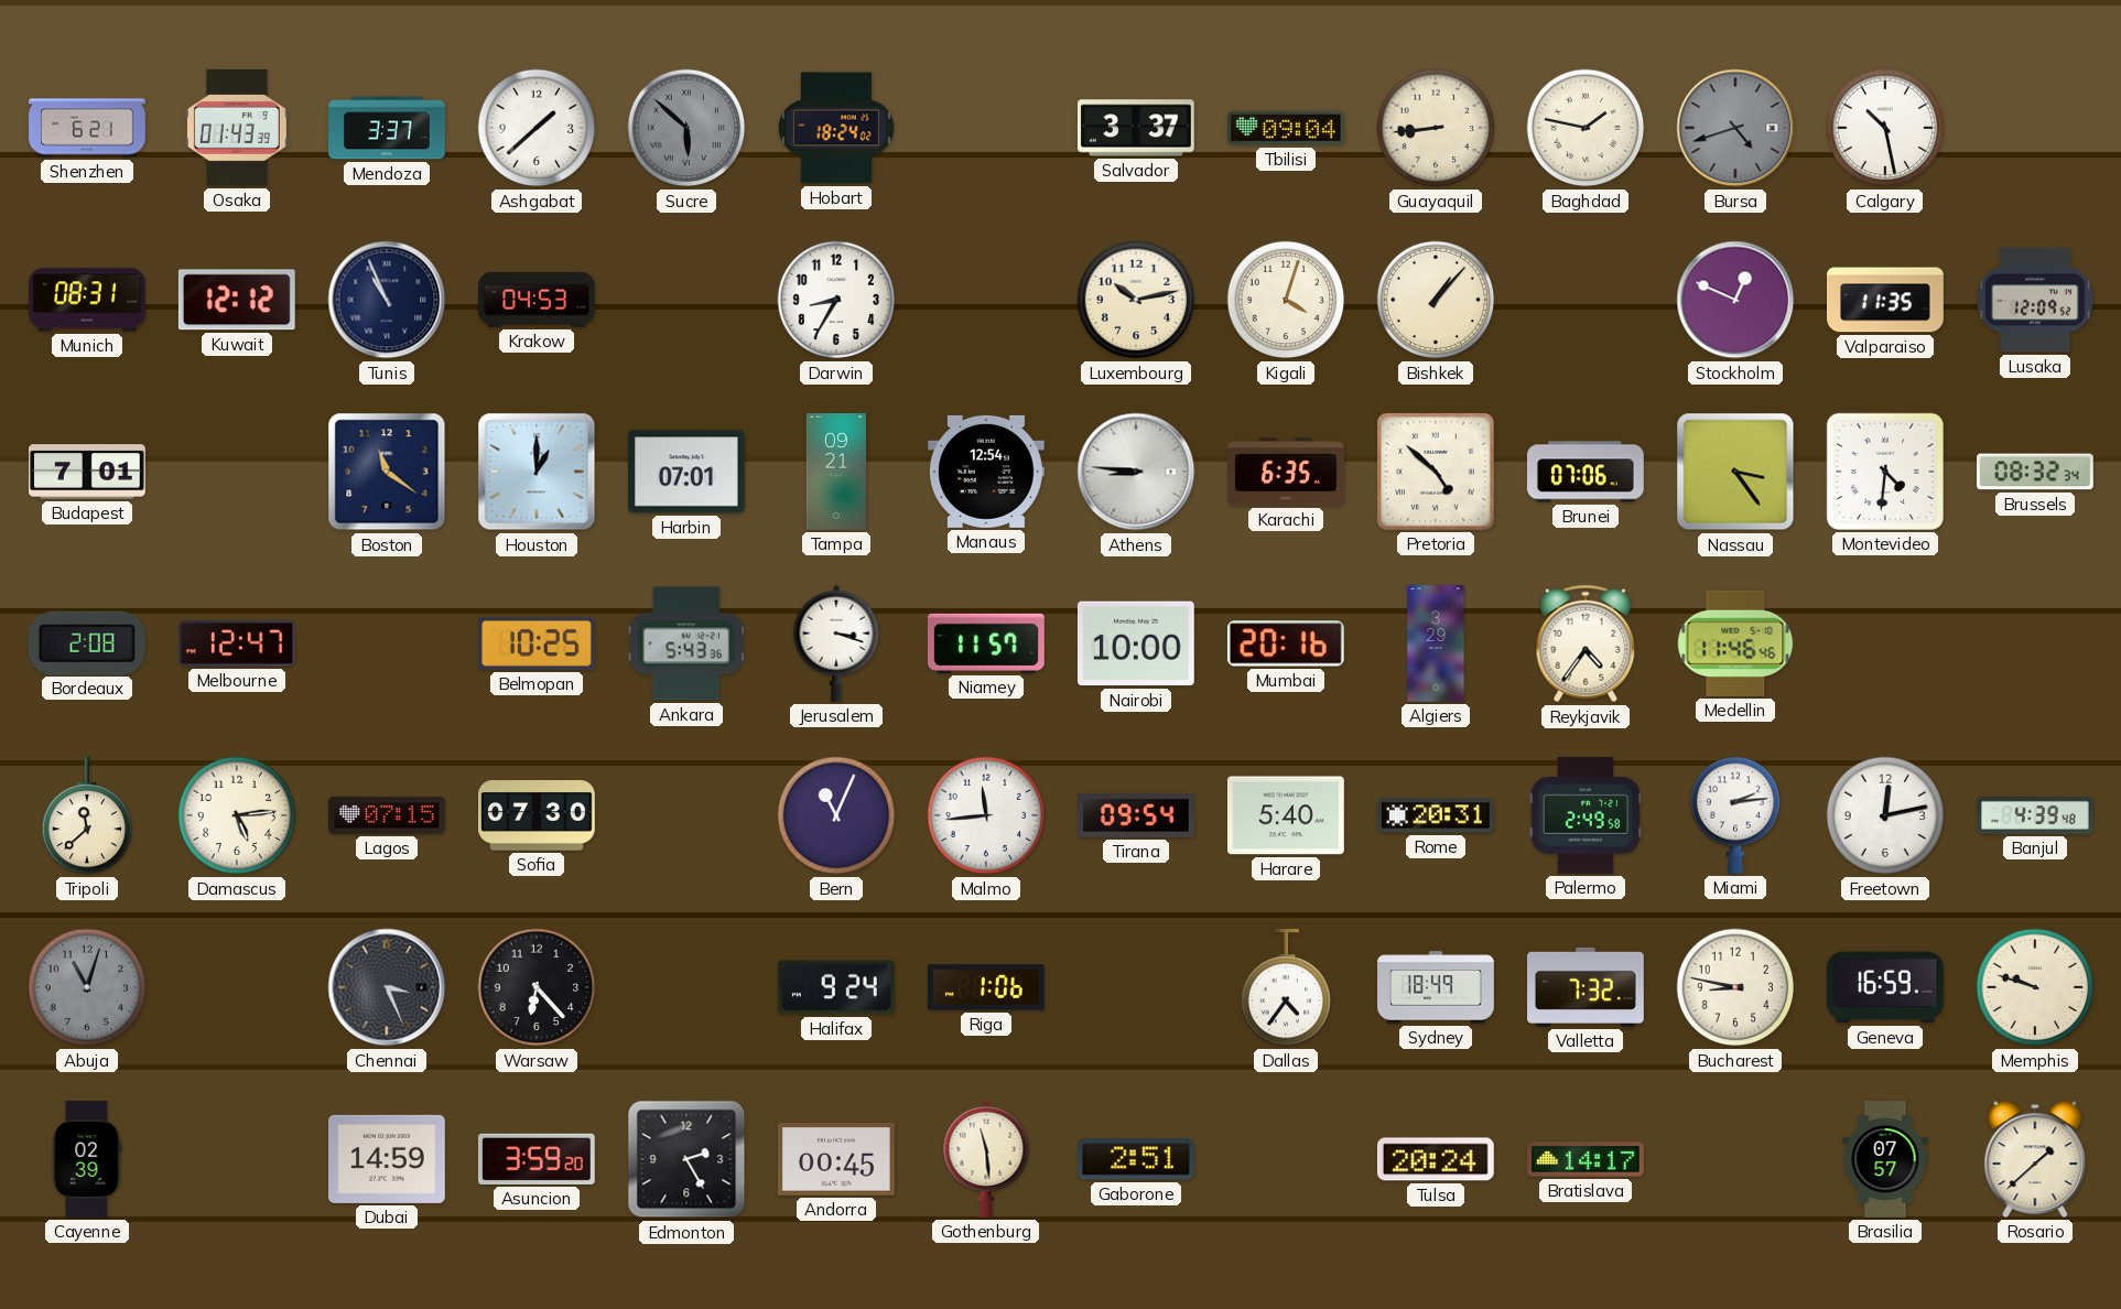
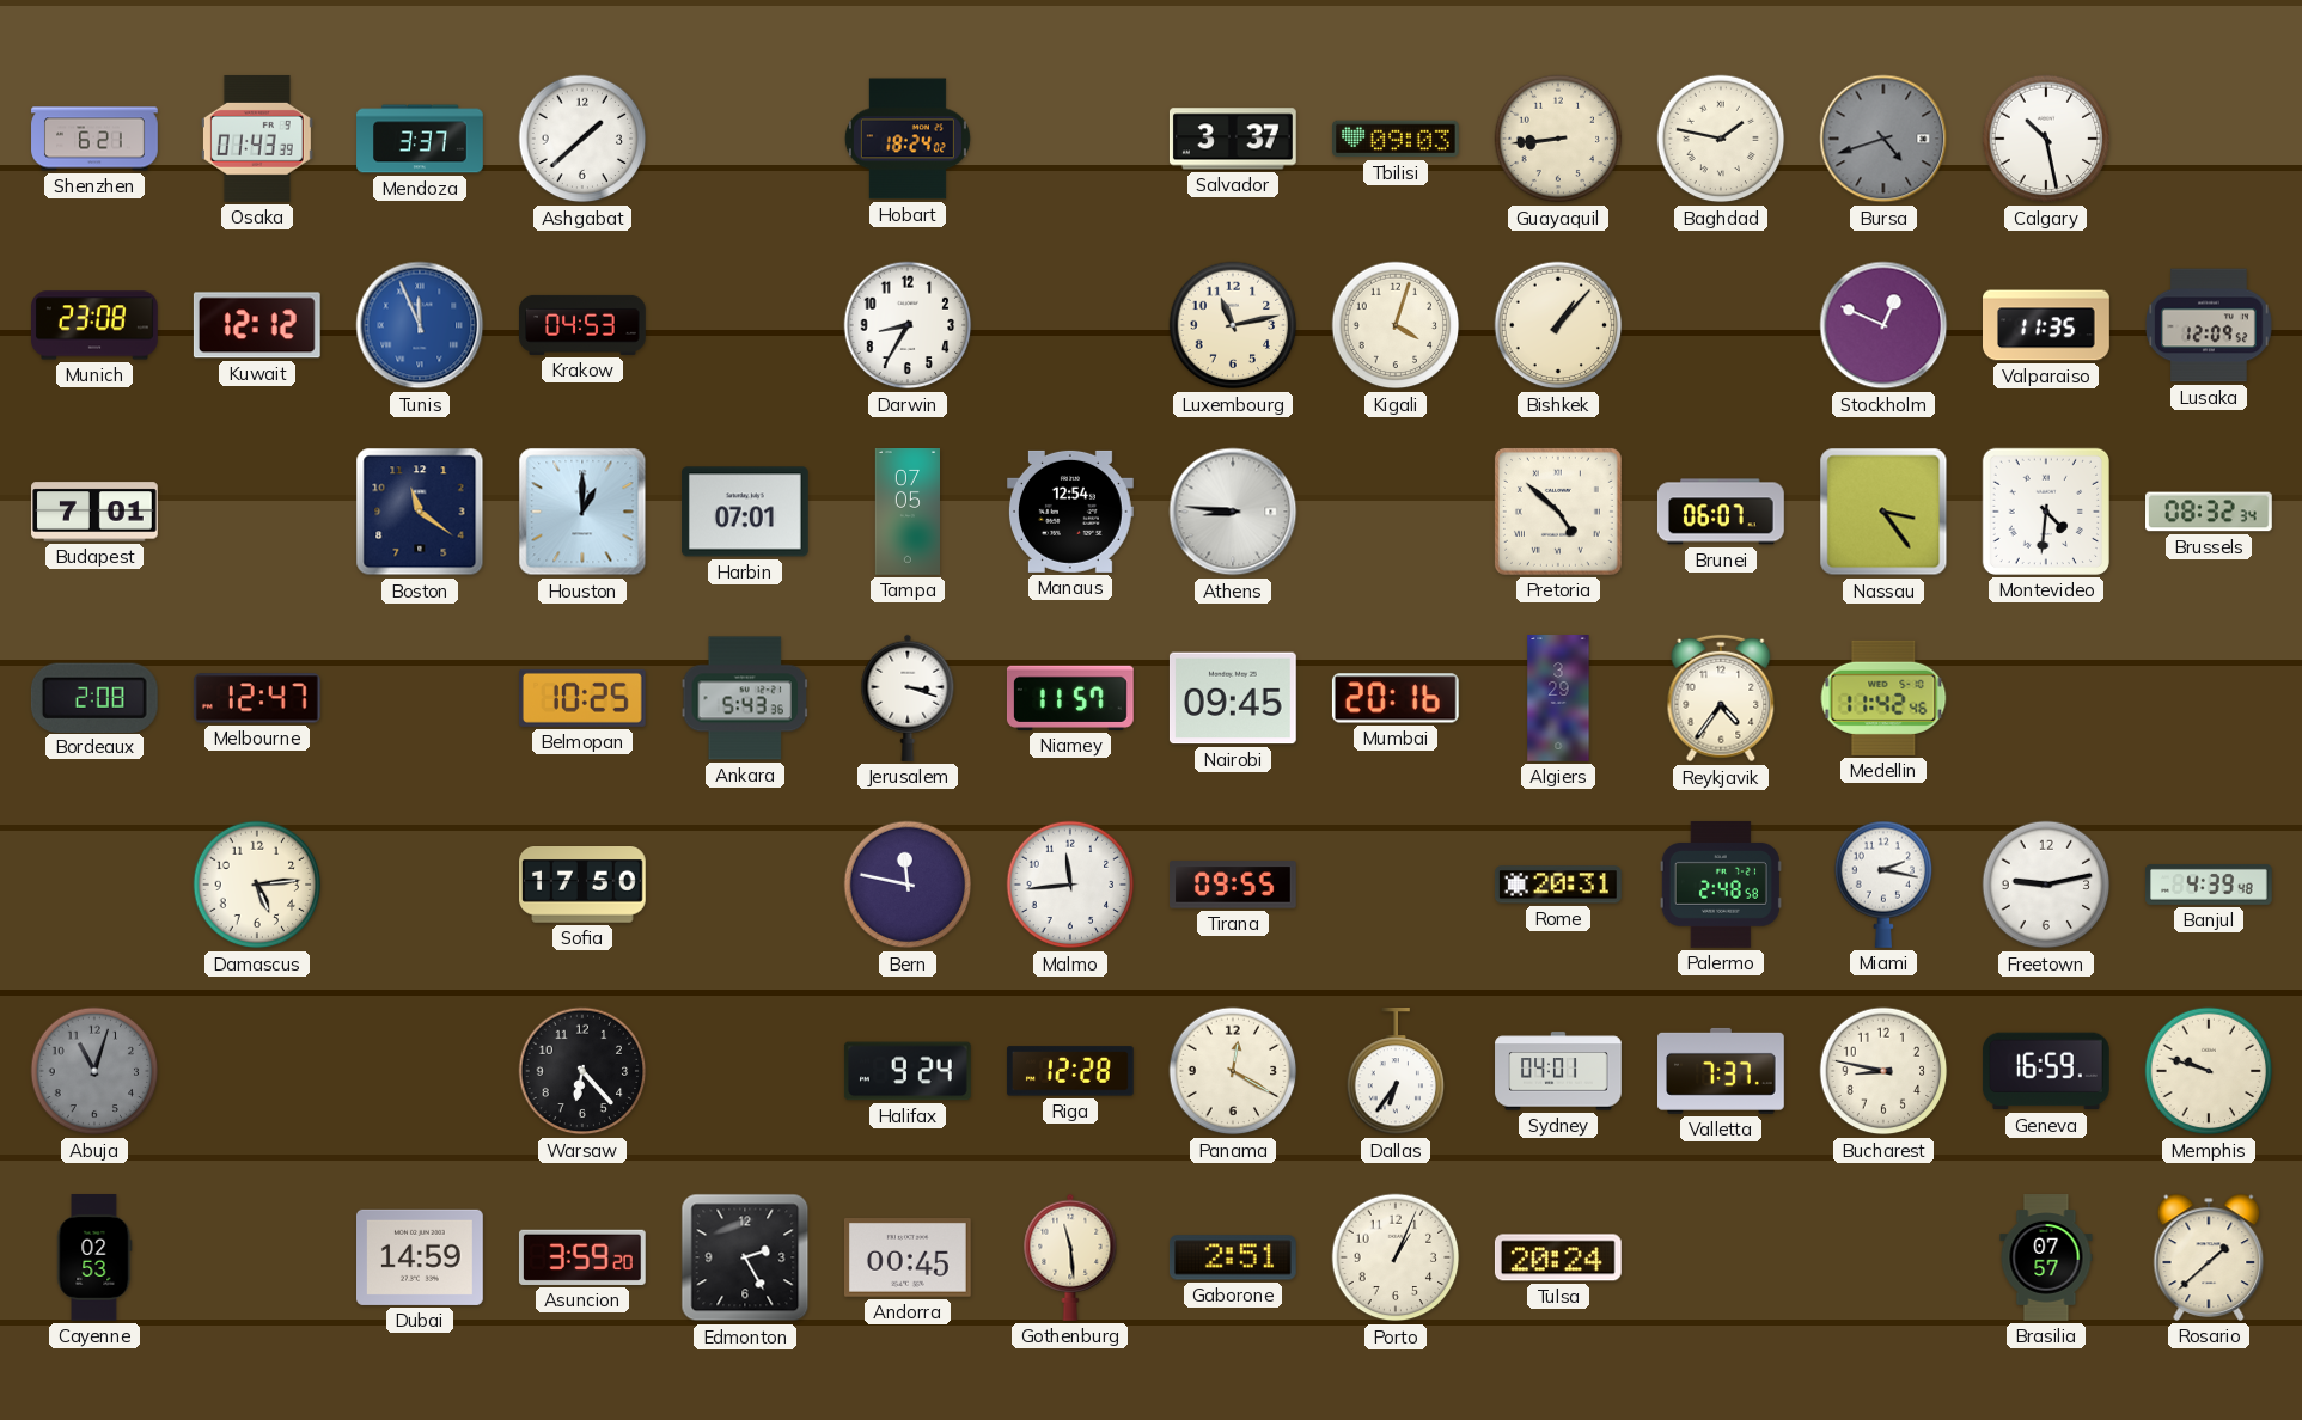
Sucre: 5:52 -> none (686, 128)
Tbilisi: 09:04 -> 09:03 (1397, 139)
Munich: 08:31 -> 23:08 (96, 325)
Tunis: 10:56 -> 11:56 (420, 325)
Tunis dial: navy -> blue (420, 325)
Luxembourg: 10:13 -> 11:13 (1233, 325)
Tampa: 09:21 -> 07:05 (906, 512)
Karachi: 6:35 -> none (1287, 472)
Brunei: 07:06 -> 06:07 (1721, 512)
Nairobi: 10:00 -> 09:45 (1233, 698)
Medellin: 11:46 -> 11:42 (1883, 698)
Tripoli: 11:38 -> none (87, 816)
Lagos: 07:15 -> none (388, 815)
Sofia: 07:30 -> 17:50 (584, 885)
Bern: 11:04 -> 11:47 (908, 885)
Tirana: 09:54 -> 09:55 (1234, 885)
Harare: 5:40 -> none (1286, 815)
Palermo: 2:49 -> 2:48 (1721, 885)
Miami: 2:14 -> 2:17 (1883, 885)
Freetown: 12:13 -> 9:13 (2046, 885)
Chennai: 3:26 -> none (387, 987)
Riga: 1:06 -> 12:28 (1070, 1071)
Panama: none -> 12:20 (1233, 1071)
Dallas: 4:36 -> 6:36 (1396, 1072)
Sydney: 18:49 -> 04:01 (1558, 1071)
Valletta: 7:32 -> 7:37 (1722, 1071)
Cayenne: 02:39 -> 02:53 (94, 1259)
Porto: none -> 1:04 (1396, 1257)
Bratislava: 14:17 -> none (1587, 1159)
